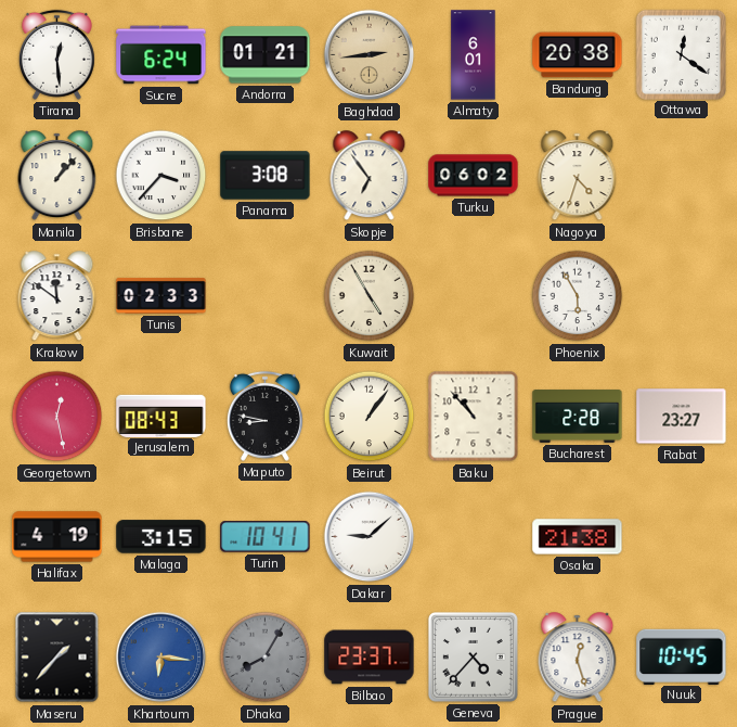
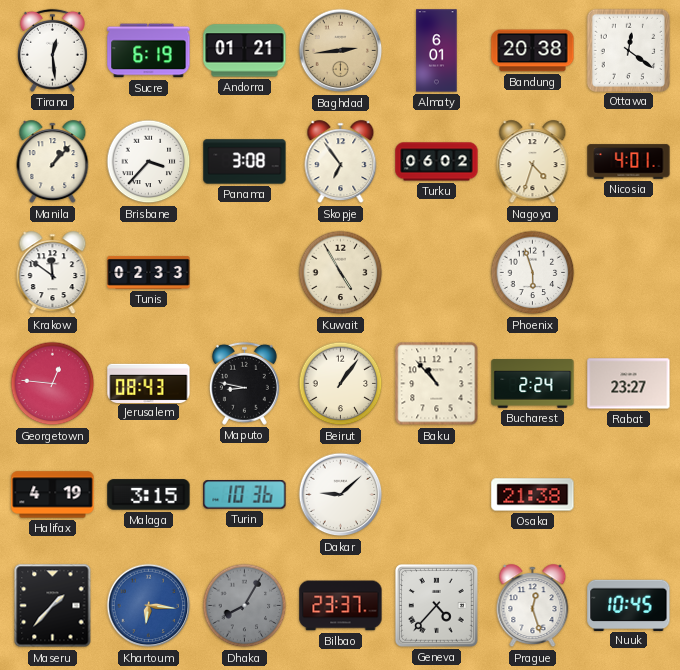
Sucre: 6:24 -> 6:19 (149, 51)
Nicosia: none -> 4:01 (629, 162)
Phoenix: 5:55 -> 5:57 (533, 273)
Georgetown: 12:28 -> 12:46 (53, 384)
Bucharest: 2:28 -> 2:24 (533, 384)
Turin: 10:41 -> 10:36 (245, 495)
